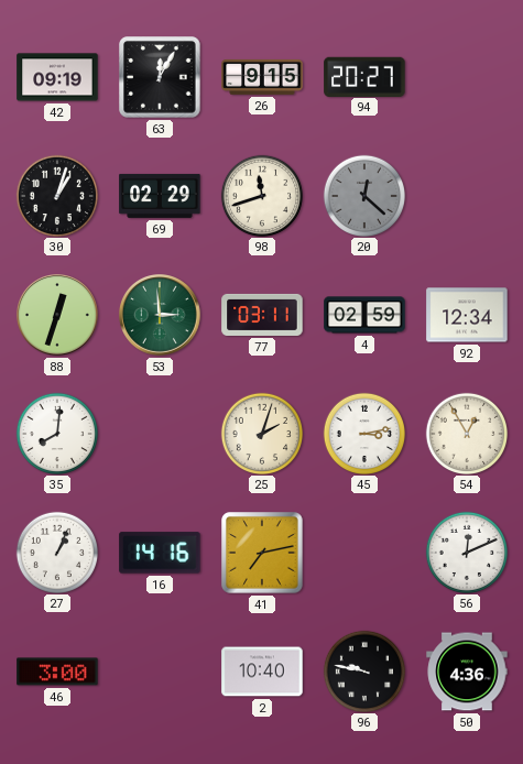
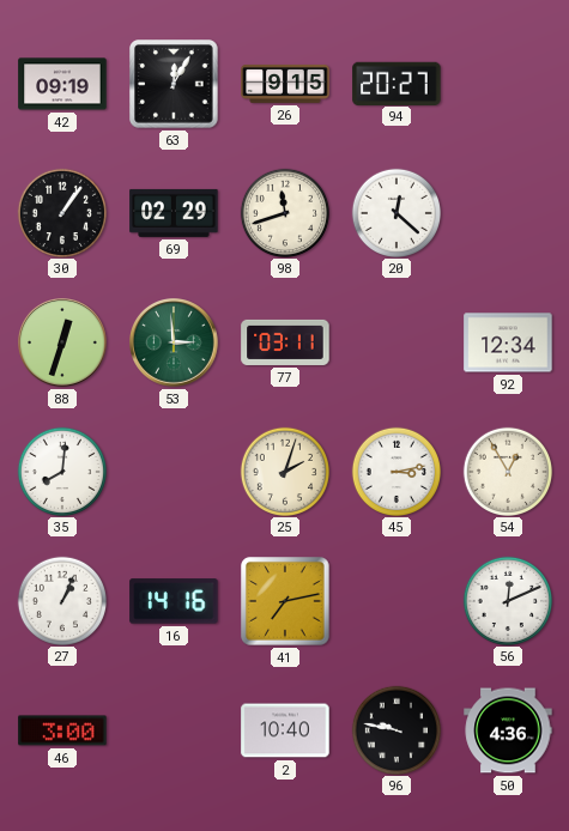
30: 1:03 -> 1:06 (61, 212)
20 dial: grey -> white (395, 212)
4: 02:59 -> none (364, 315)
